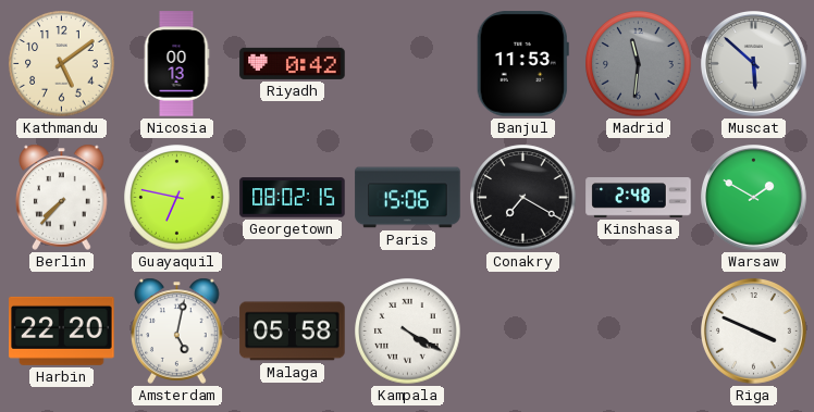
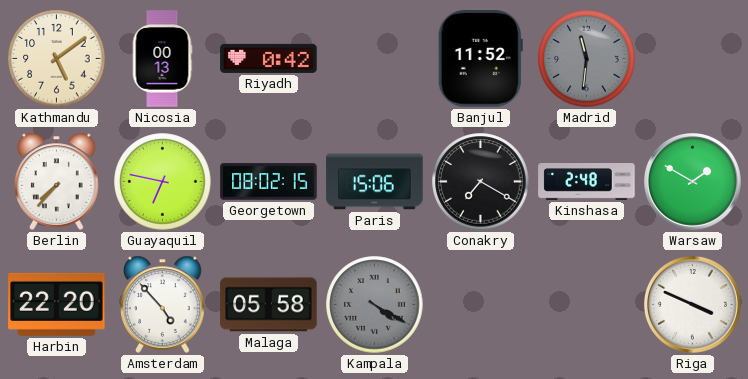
Banjul: 11:53 -> 11:52 (480, 59)
Muscat: 5:52 -> none (754, 64)
Amsterdam: 5:02 -> 4:53 (163, 304)
Kampala dial: white -> grey (375, 305)
